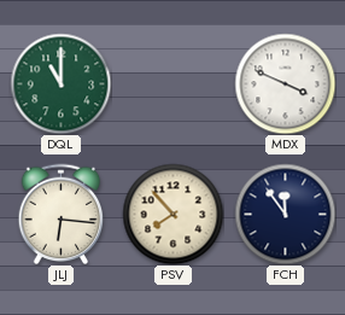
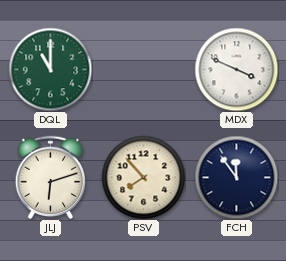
JLJ: 6:16 -> 6:12 (51, 177)
